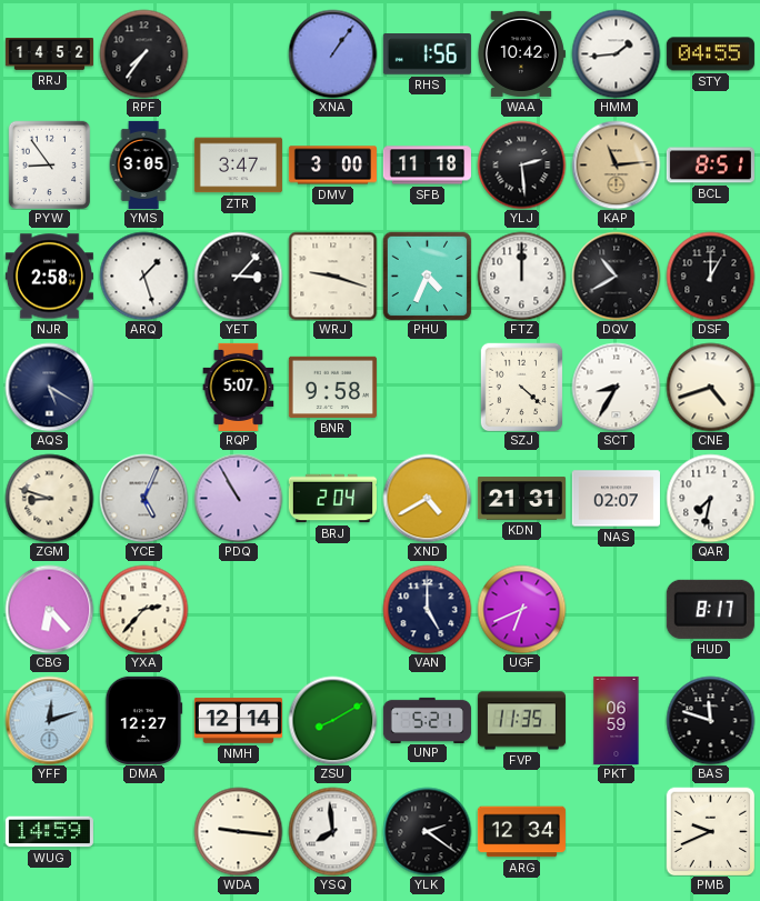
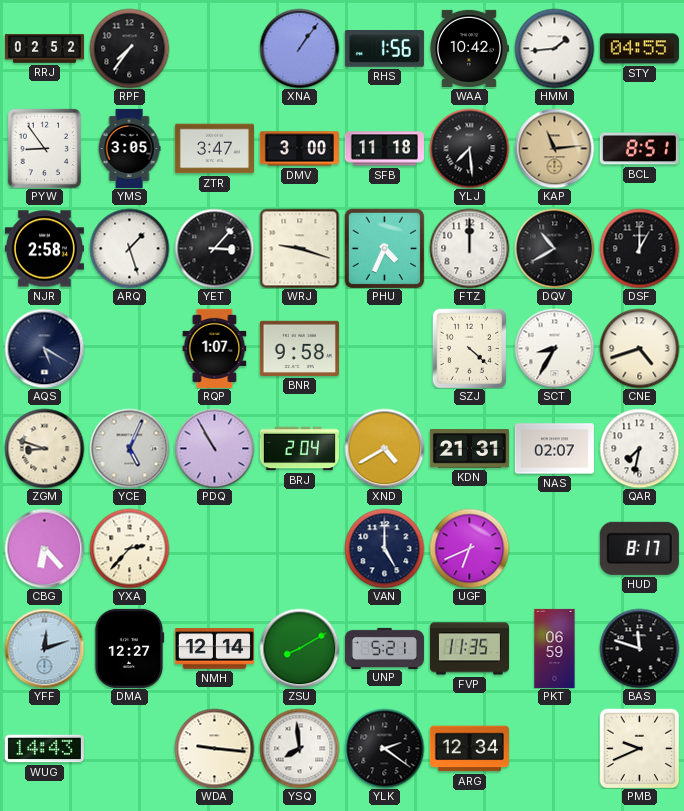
RRJ: 14:52 -> 02:52 (44, 49)
YLJ: 2:29 -> 7:29 (469, 148)
RQP: 5:07 -> 1:07 (215, 348)
WUG: 14:59 -> 14:43 (44, 749)
